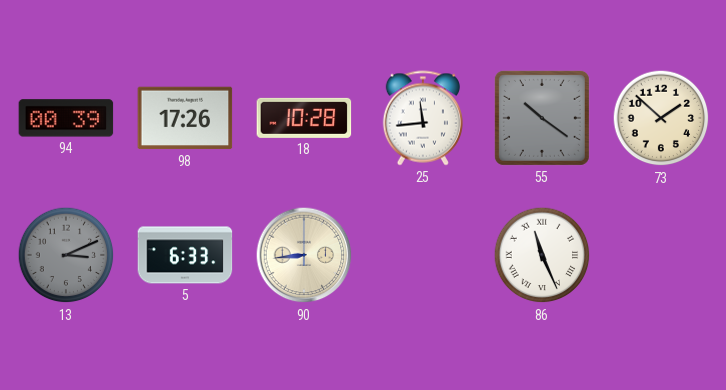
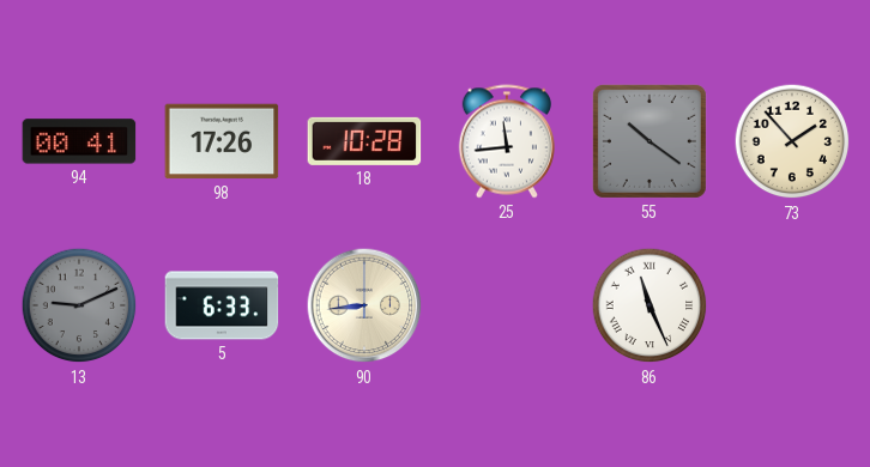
94: 00:39 -> 00:41 (79, 141)
73: 1:52 -> 1:53 (792, 141)
13: 3:11 -> 9:11 (79, 305)
